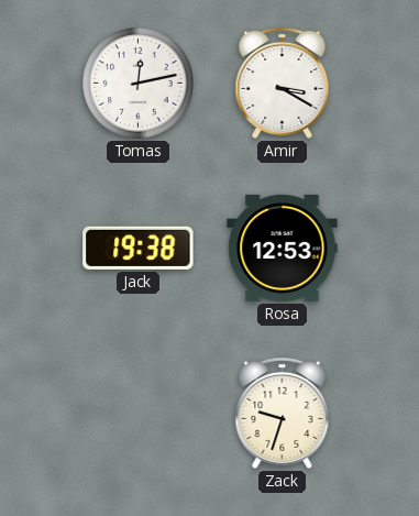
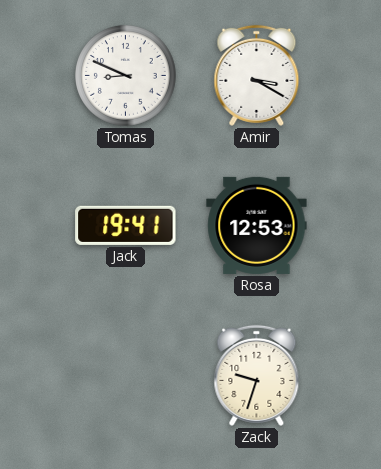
Tomas: 12:13 -> 8:49 (126, 76)
Jack: 19:38 -> 19:41 (126, 225)
